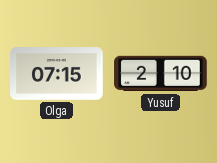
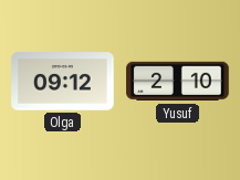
Olga: 07:15 -> 09:12 (63, 82)
